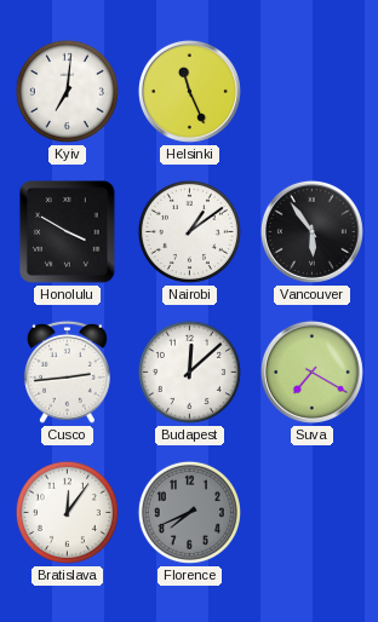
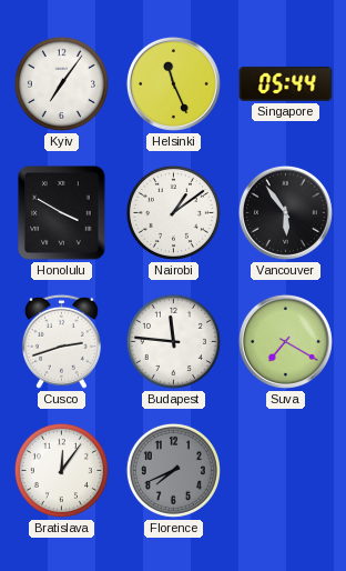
Kyiv: 7:01 -> 7:06 (61, 83)
Singapore: none -> 05:44 (286, 83)
Cusco: 2:44 -> 2:42 (61, 341)
Budapest: 12:08 -> 11:46 (173, 341)
